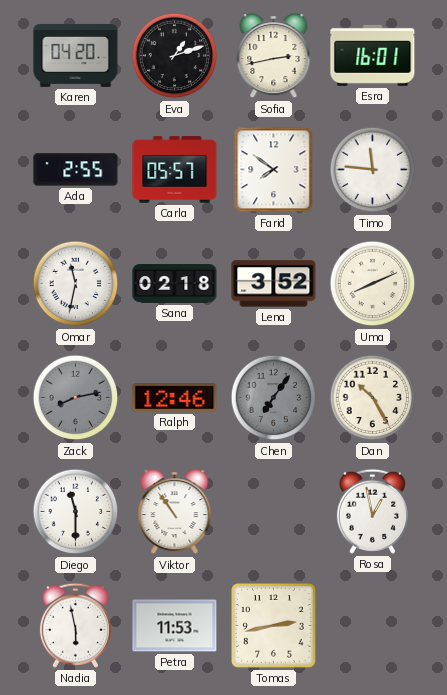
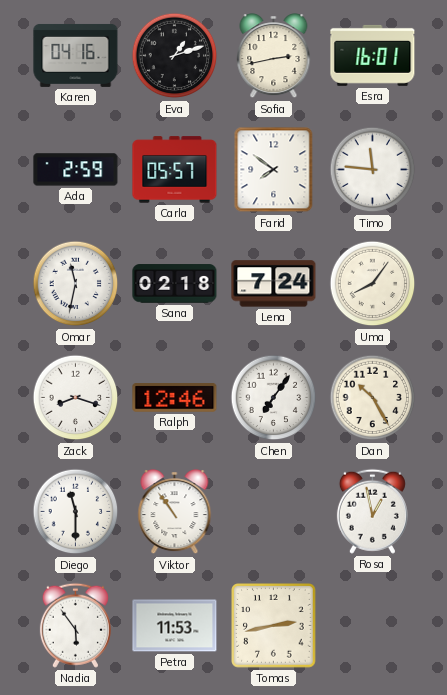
Karen: 04:20 -> 04:16 (76, 55)
Ada: 2:55 -> 2:59 (76, 170)
Lena: 3:52 -> 7:24 (274, 284)
Uma: 8:11 -> 8:06 (373, 284)
Zack: 8:13 -> 8:18 (76, 398)
Zack dial: grey -> white (76, 398)
Chen dial: grey -> white (274, 398)
Nadia: 5:58 -> 5:54 (75, 625)
